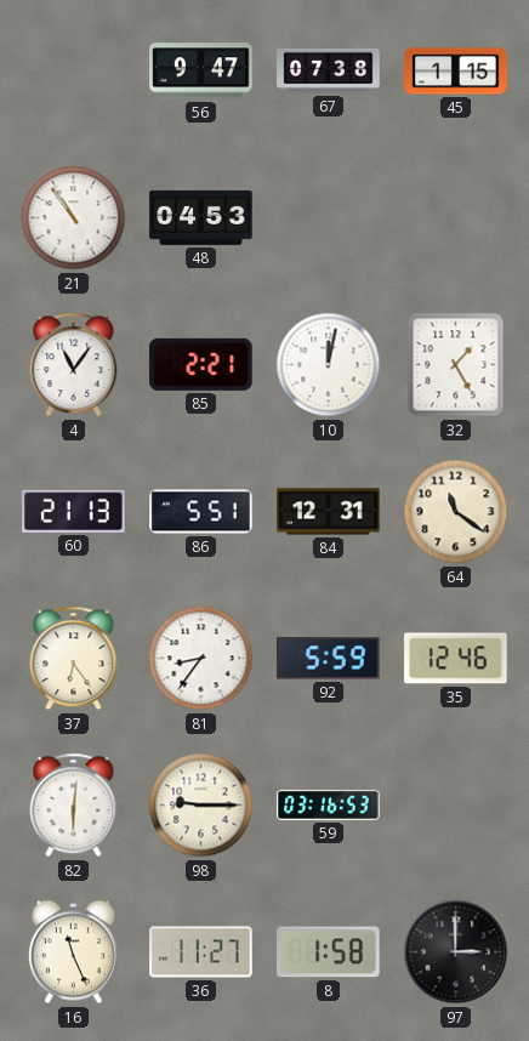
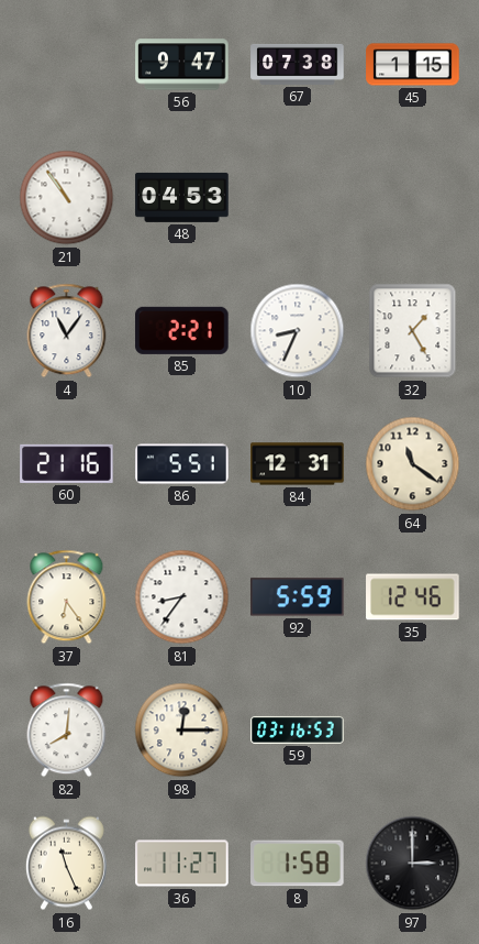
10: 12:02 -> 8:34 (298, 331)
60: 21:13 -> 21:16 (67, 463)
82: 6:01 -> 8:01 (67, 731)
98: 9:15 -> 12:15 (182, 731)
